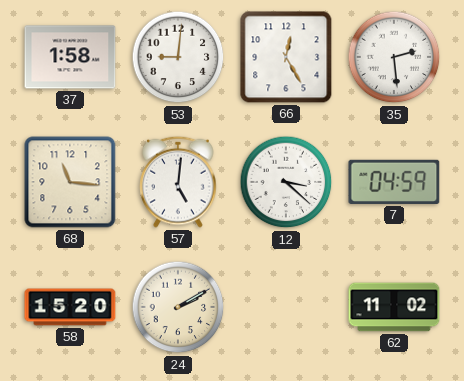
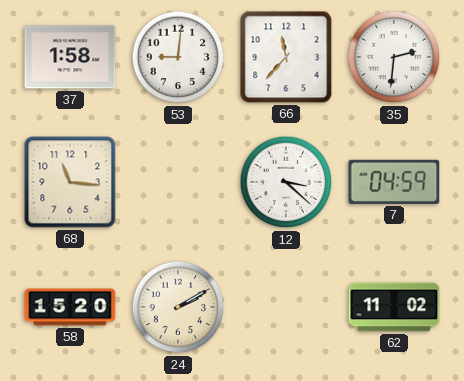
66: 12:25 -> 11:37 (286, 57)
35: 2:29 -> 2:31 (394, 57)
57: 5:01 -> none (178, 182)
